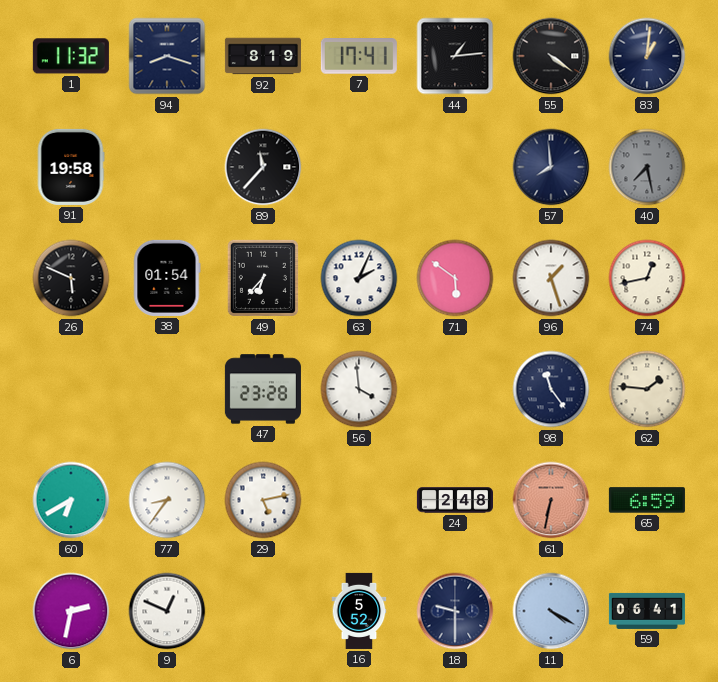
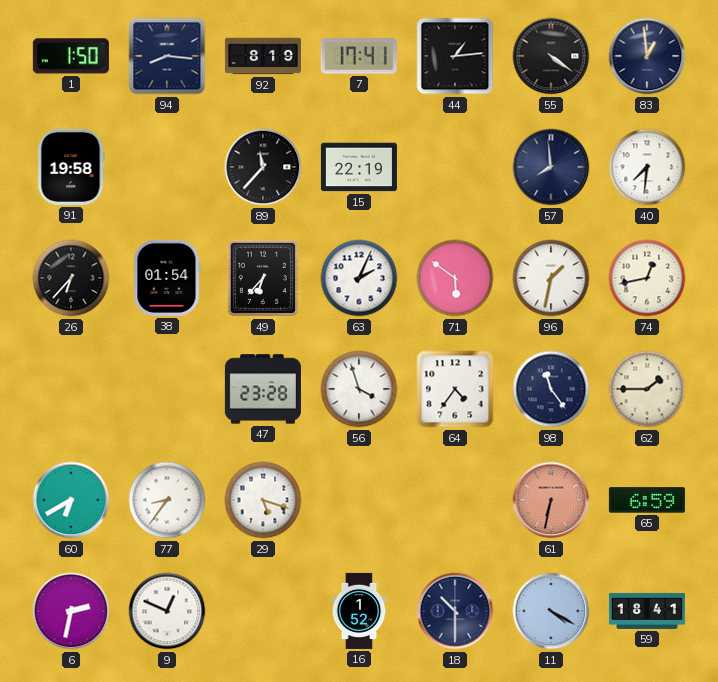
1: 11:32 -> 1:50 (71, 56)
94: 8:18 -> 8:16 (167, 56)
83: 1:01 -> 12:59 (647, 56)
15: none -> 22:19 (359, 167)
40: 7:28 -> 7:31 (647, 167)
40 dial: grey -> white (647, 167)
26: 5:49 -> 6:37 (71, 278)
96: 1:27 -> 1:32 (551, 278)
56: 3:59 -> 3:57 (359, 389)
64: none -> 4:36 (455, 389)
62: 1:46 -> 1:45 (647, 389)
29: 5:13 -> 5:18 (263, 500)
24: 2:48 -> none (455, 500)
16: 5:52 -> 1:52 (359, 611)
18: 9:30 -> 10:30 (455, 611)
59: 06:41 -> 18:41 (647, 611)
